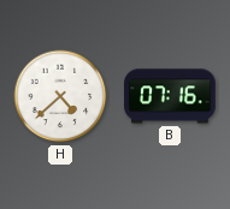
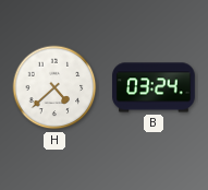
B: 07:16 -> 03:24 (154, 87)
